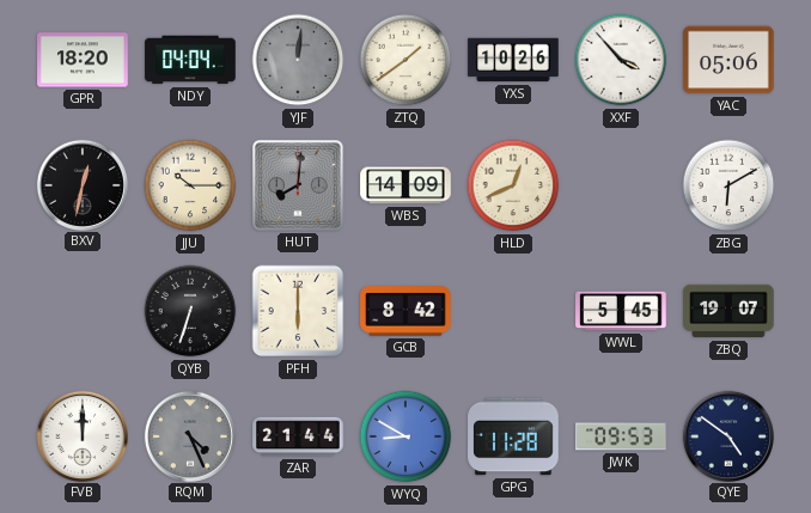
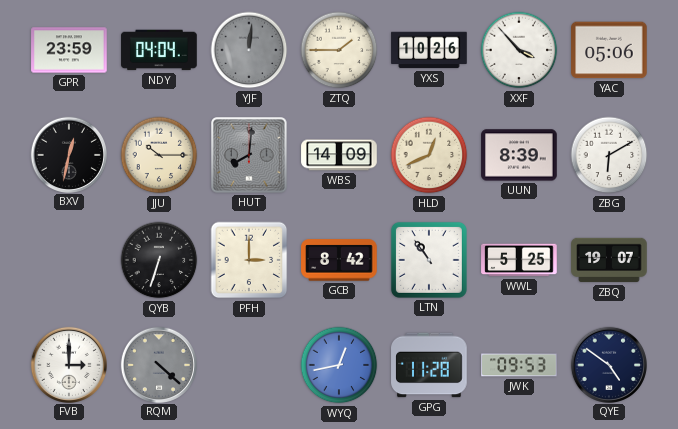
GPR: 18:20 -> 23:59 (69, 50)
ZTQ: 1:39 -> 1:45 (339, 50)
UUN: none -> 8:39 (519, 155)
PFH: 6:00 -> 3:00 (249, 260)
LTN: none -> 10:54 (429, 260)
WWL: 5:45 -> 5:25 (519, 260)
FVB: 12:00 -> 3:00 (68, 364)
RQM: 4:26 -> 4:22 (158, 364)
ZAR: 21:44 -> none (298, 436)
WYQ: 8:50 -> 12:43 (339, 365)
